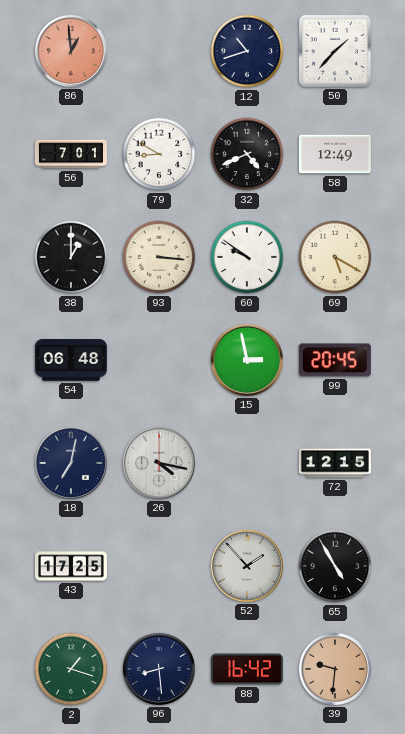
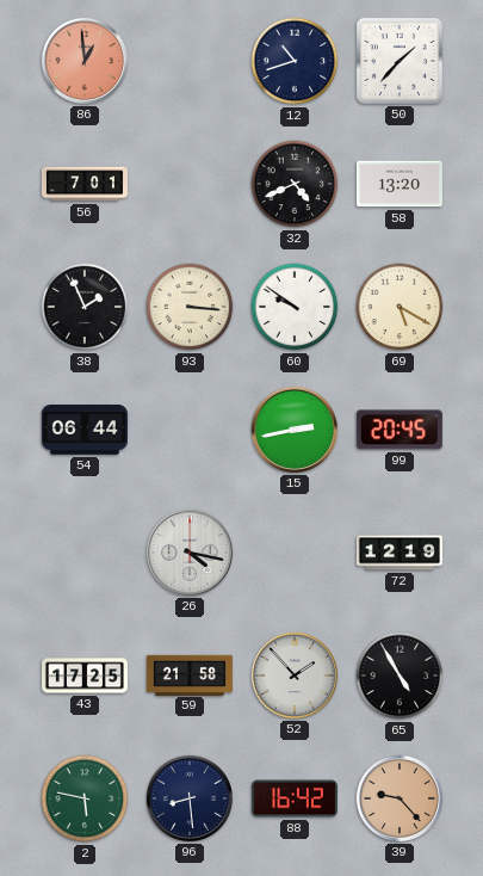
79: 8:50 -> none (159, 154)
58: 12:49 -> 13:20 (400, 184)
38: 1:00 -> 1:56 (85, 307)
54: 06:48 -> 06:44 (85, 430)
15: 2:58 -> 2:43 (295, 430)
18: 7:02 -> none (71, 463)
72: 12:15 -> 12:19 (400, 553)
59: none -> 21:58 (190, 674)
2: 1:18 -> 5:47 (85, 798)
39: 9:31 -> 9:23 (400, 798)
